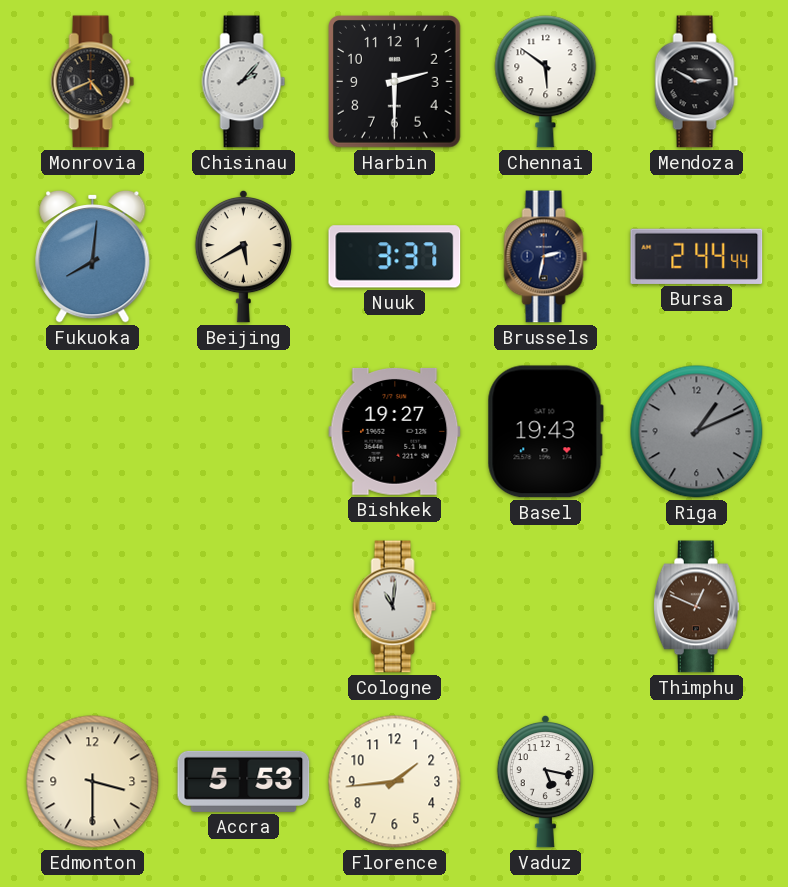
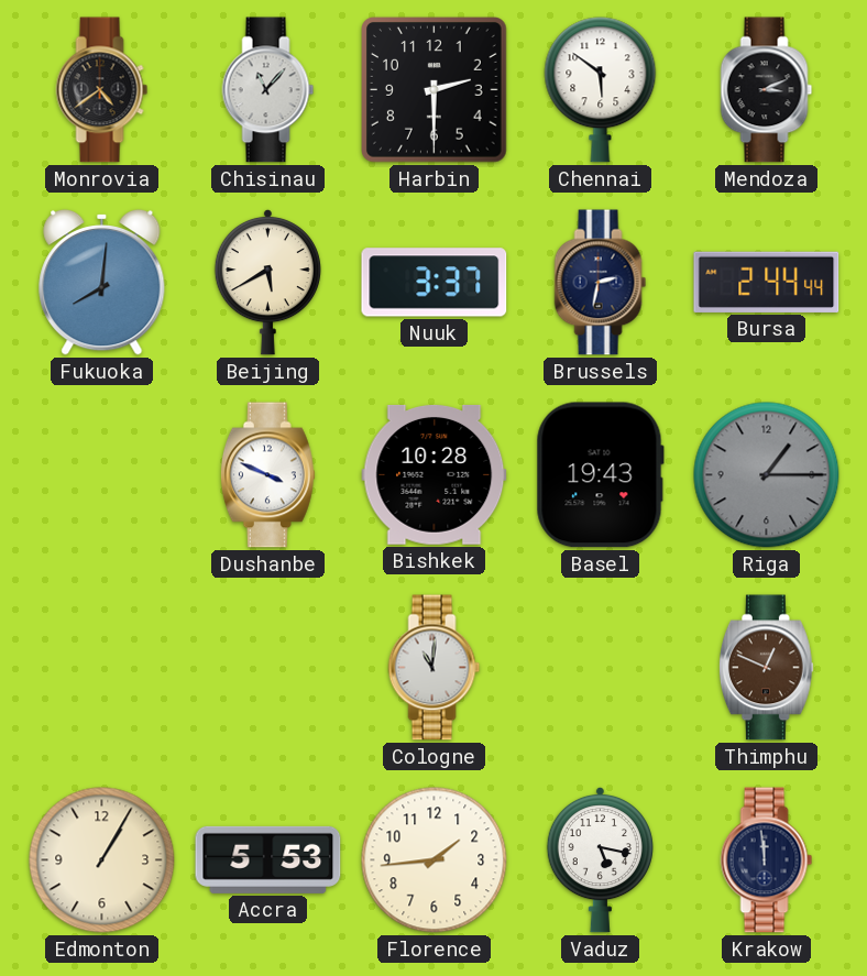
Monrovia: 4:41 -> 4:39 (102, 90)
Chisinau: 2:07 -> 11:07 (268, 90)
Mendoza: 2:50 -> 3:11 (767, 90)
Dushanbe: none -> 3:49 (267, 475)
Bishkek: 19:27 -> 10:28 (435, 475)
Riga: 1:11 -> 1:15 (767, 475)
Edmonton: 3:30 -> 1:05 (102, 860)
Krakow: none -> 11:59 (767, 860)
